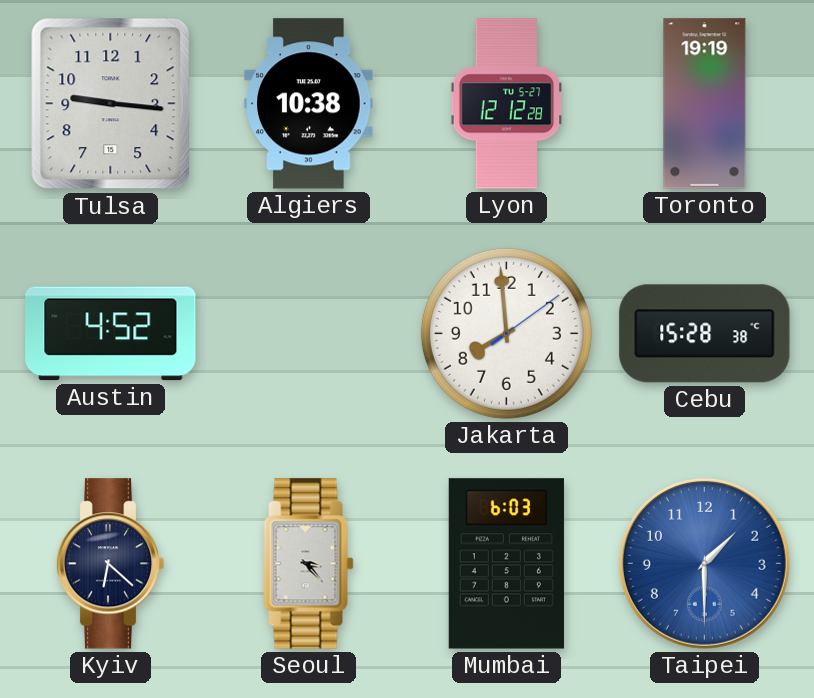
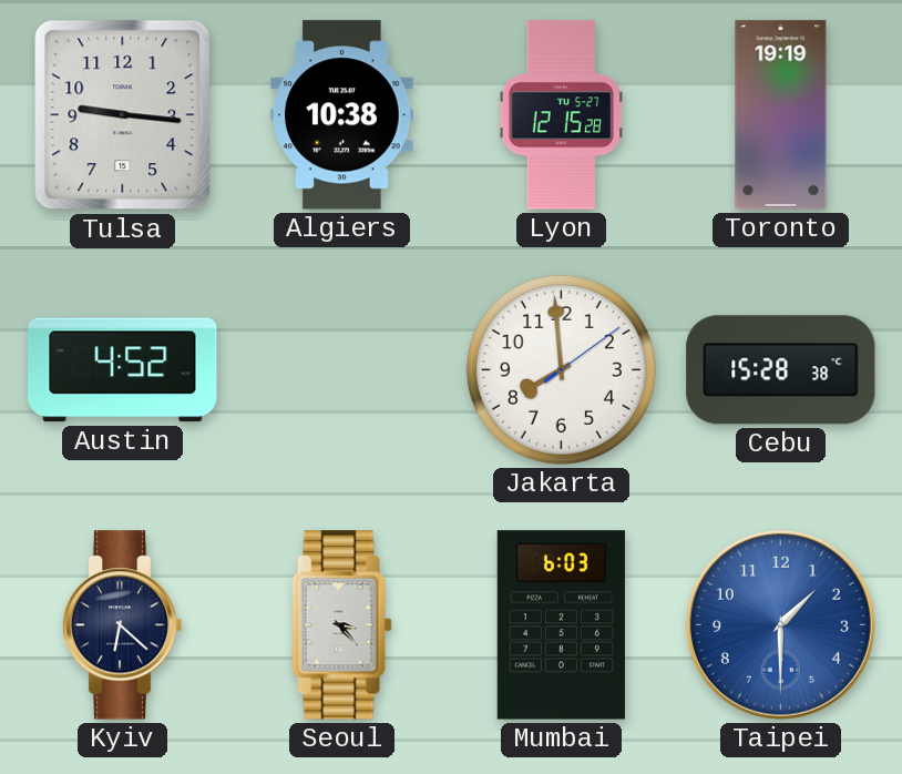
Lyon: 12:12 -> 12:15 (562, 115)
